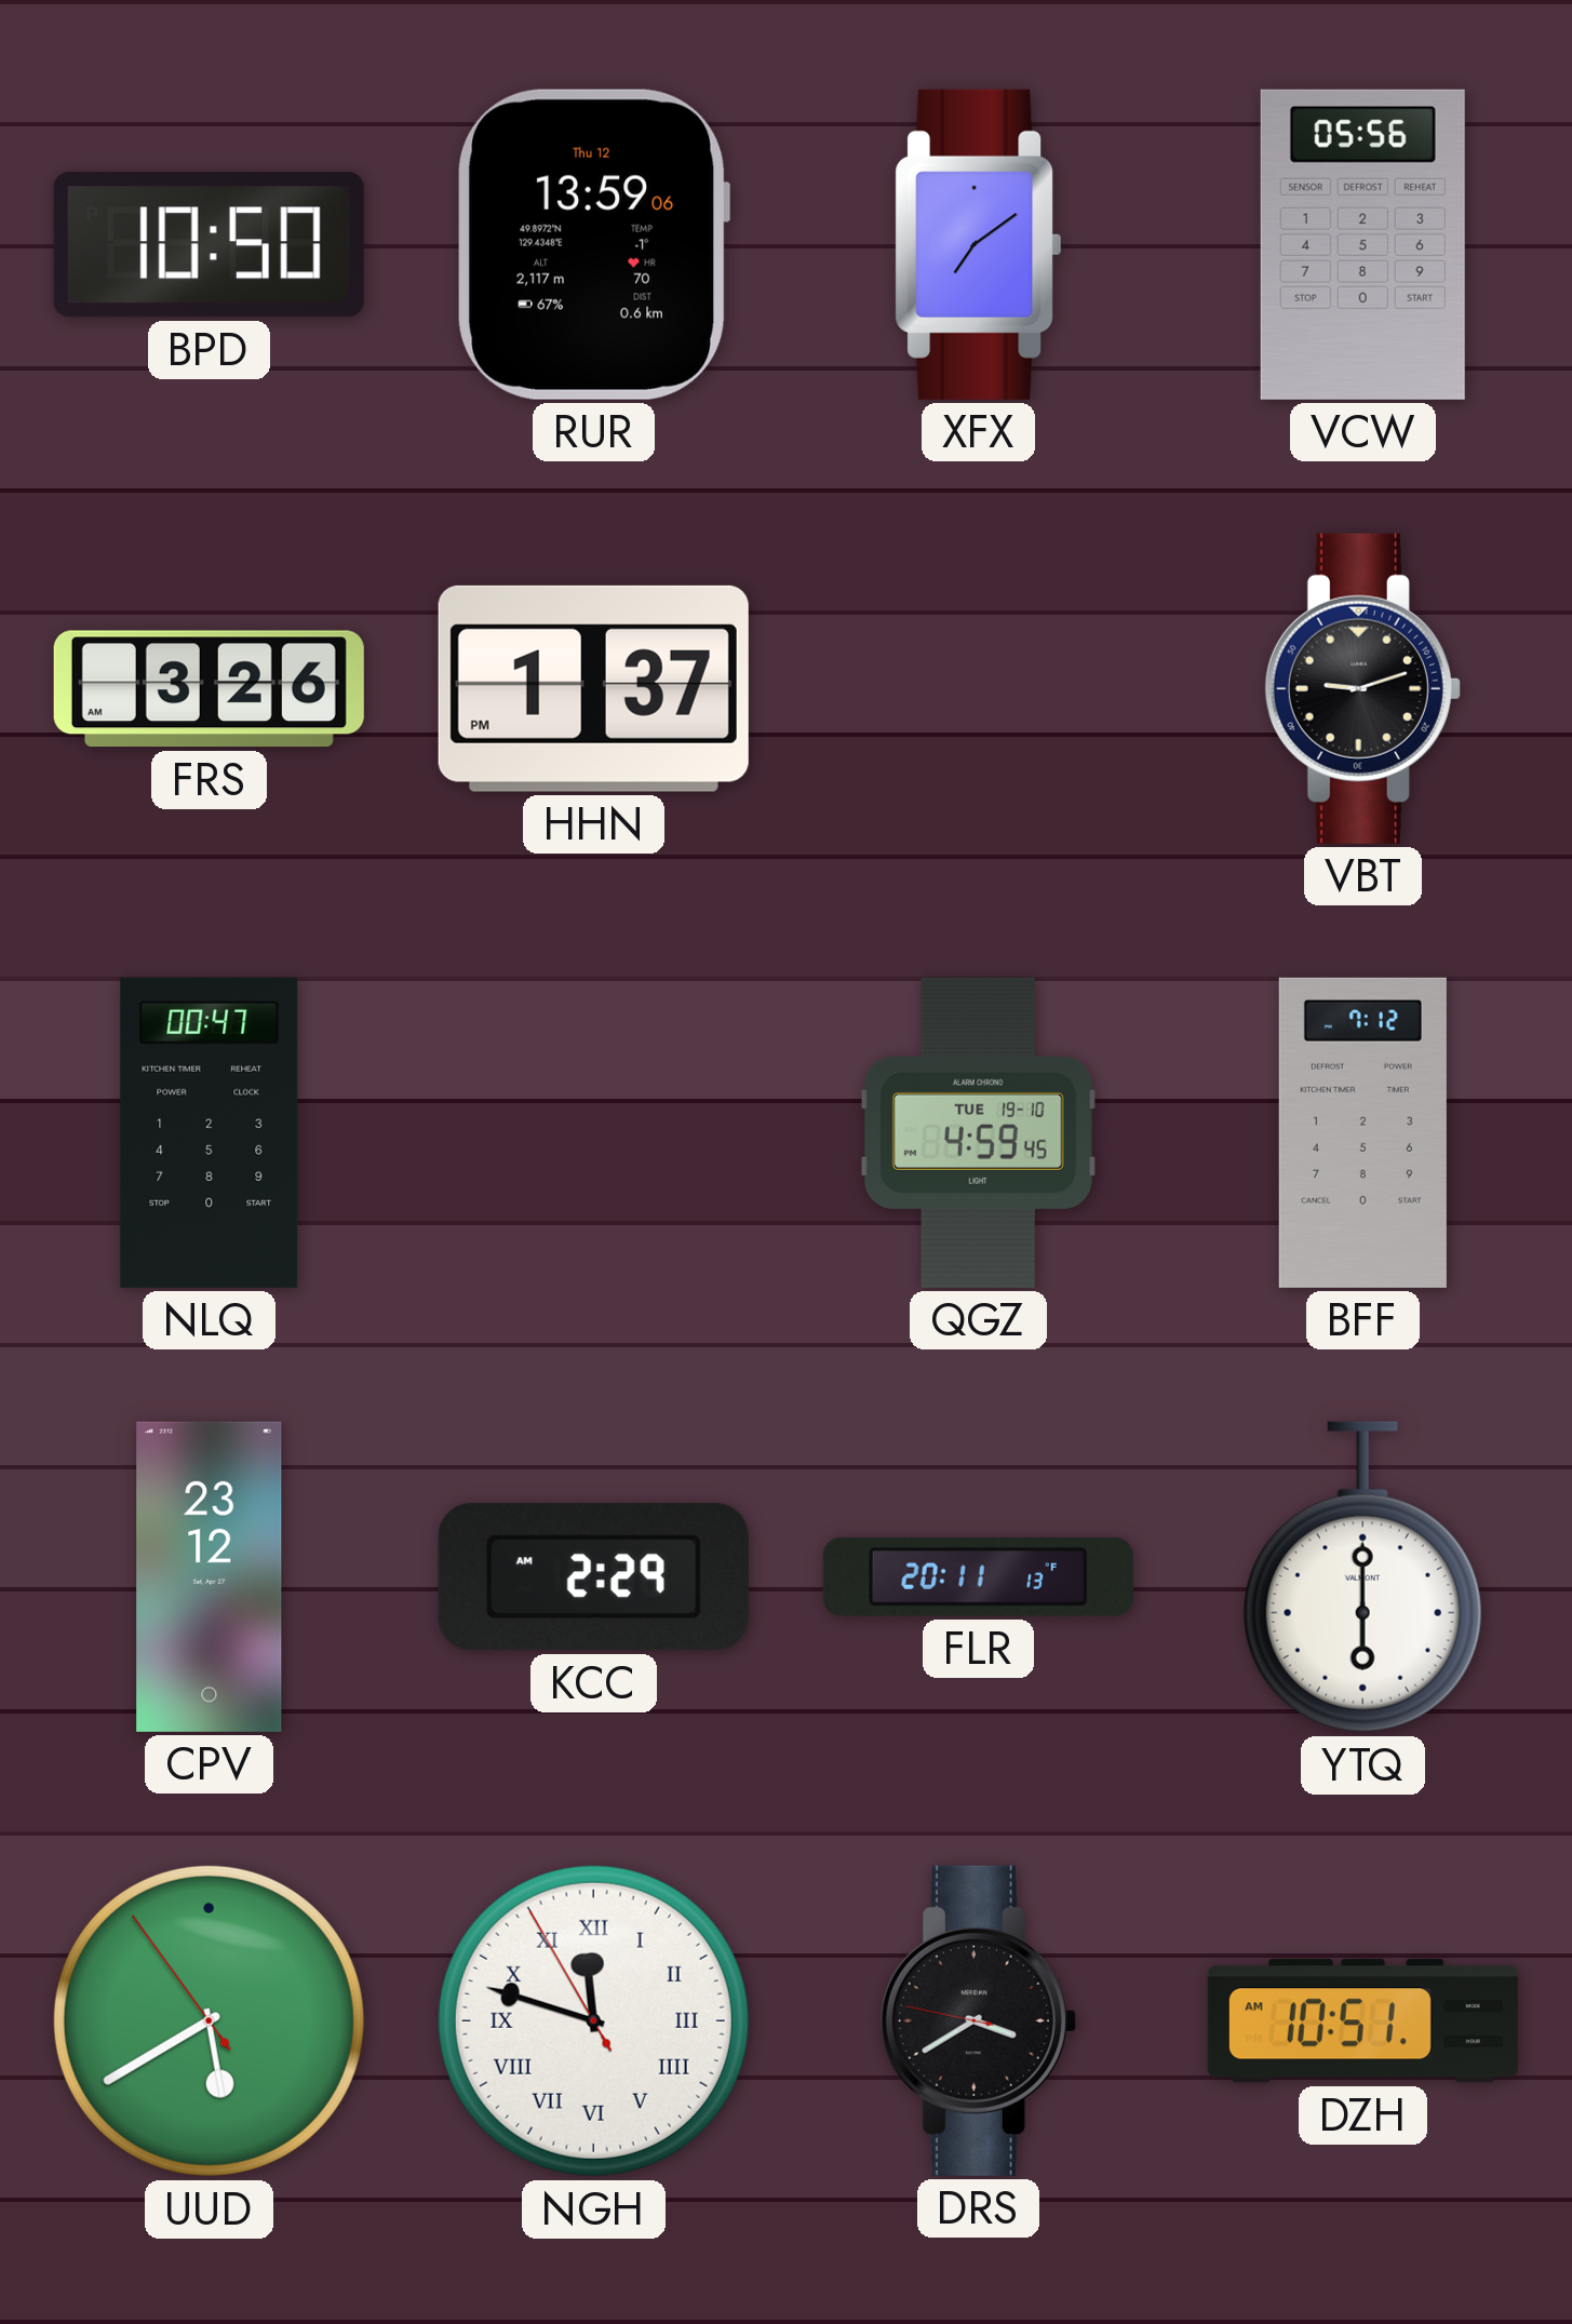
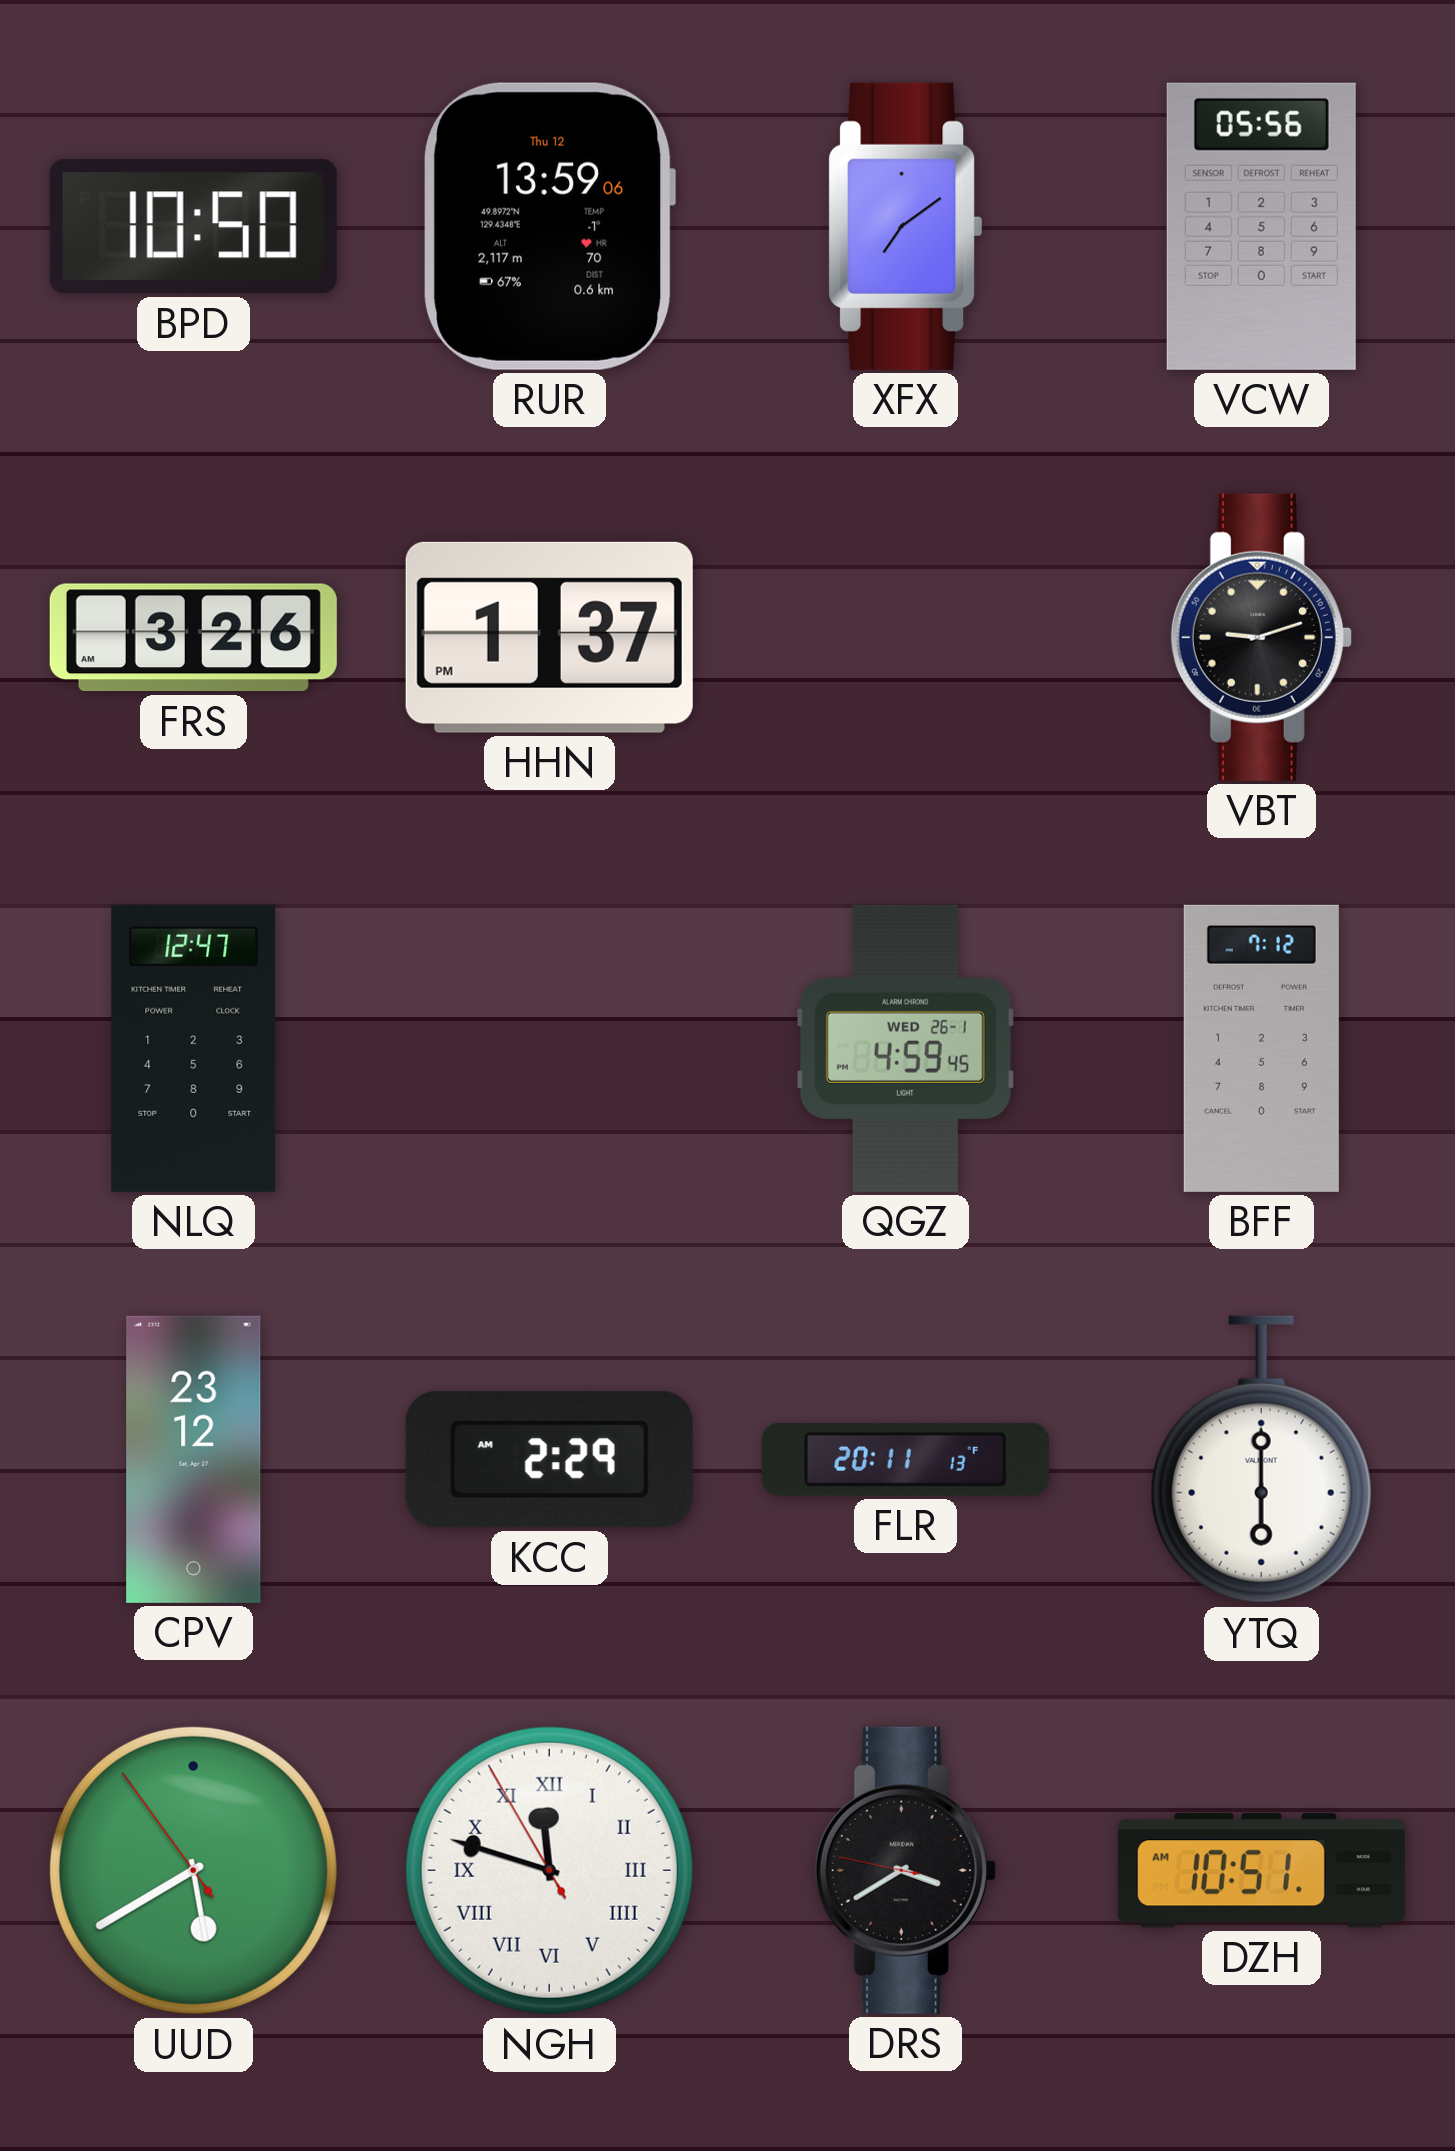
NLQ: 00:47 -> 12:47 (194, 1048)
QGZ date: TUE 19-10 -> WED 26-1 (905, 1048)
